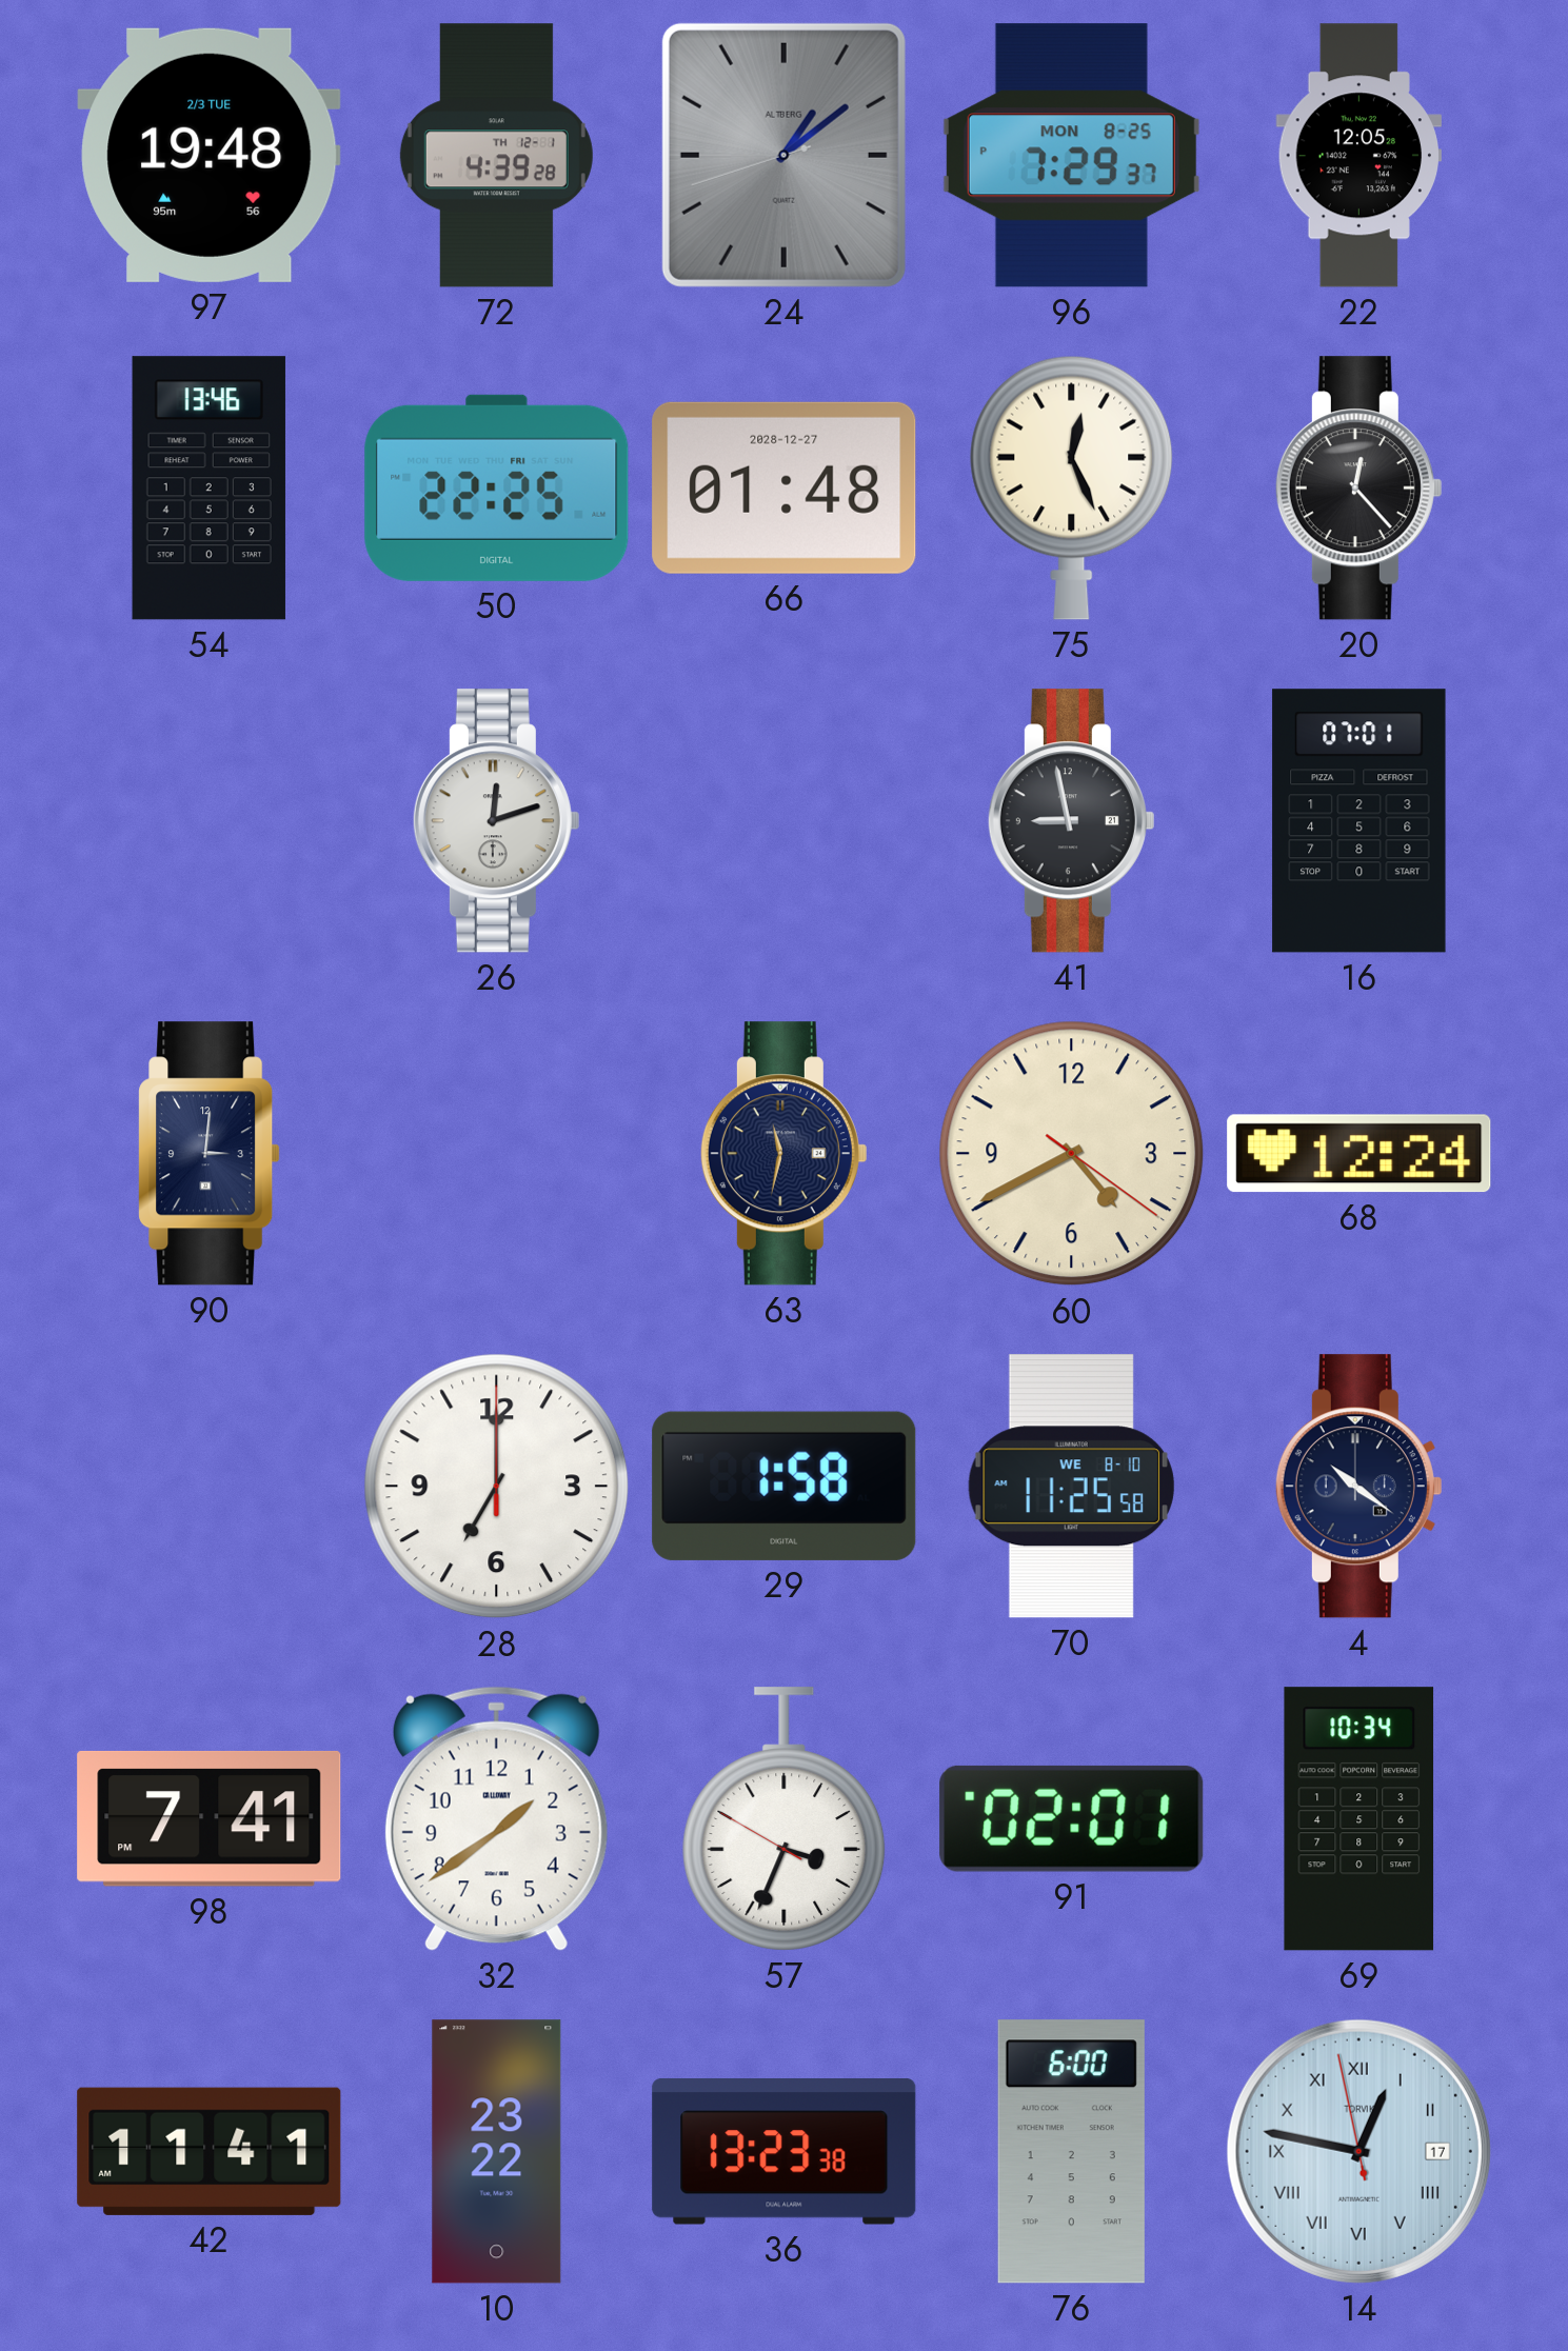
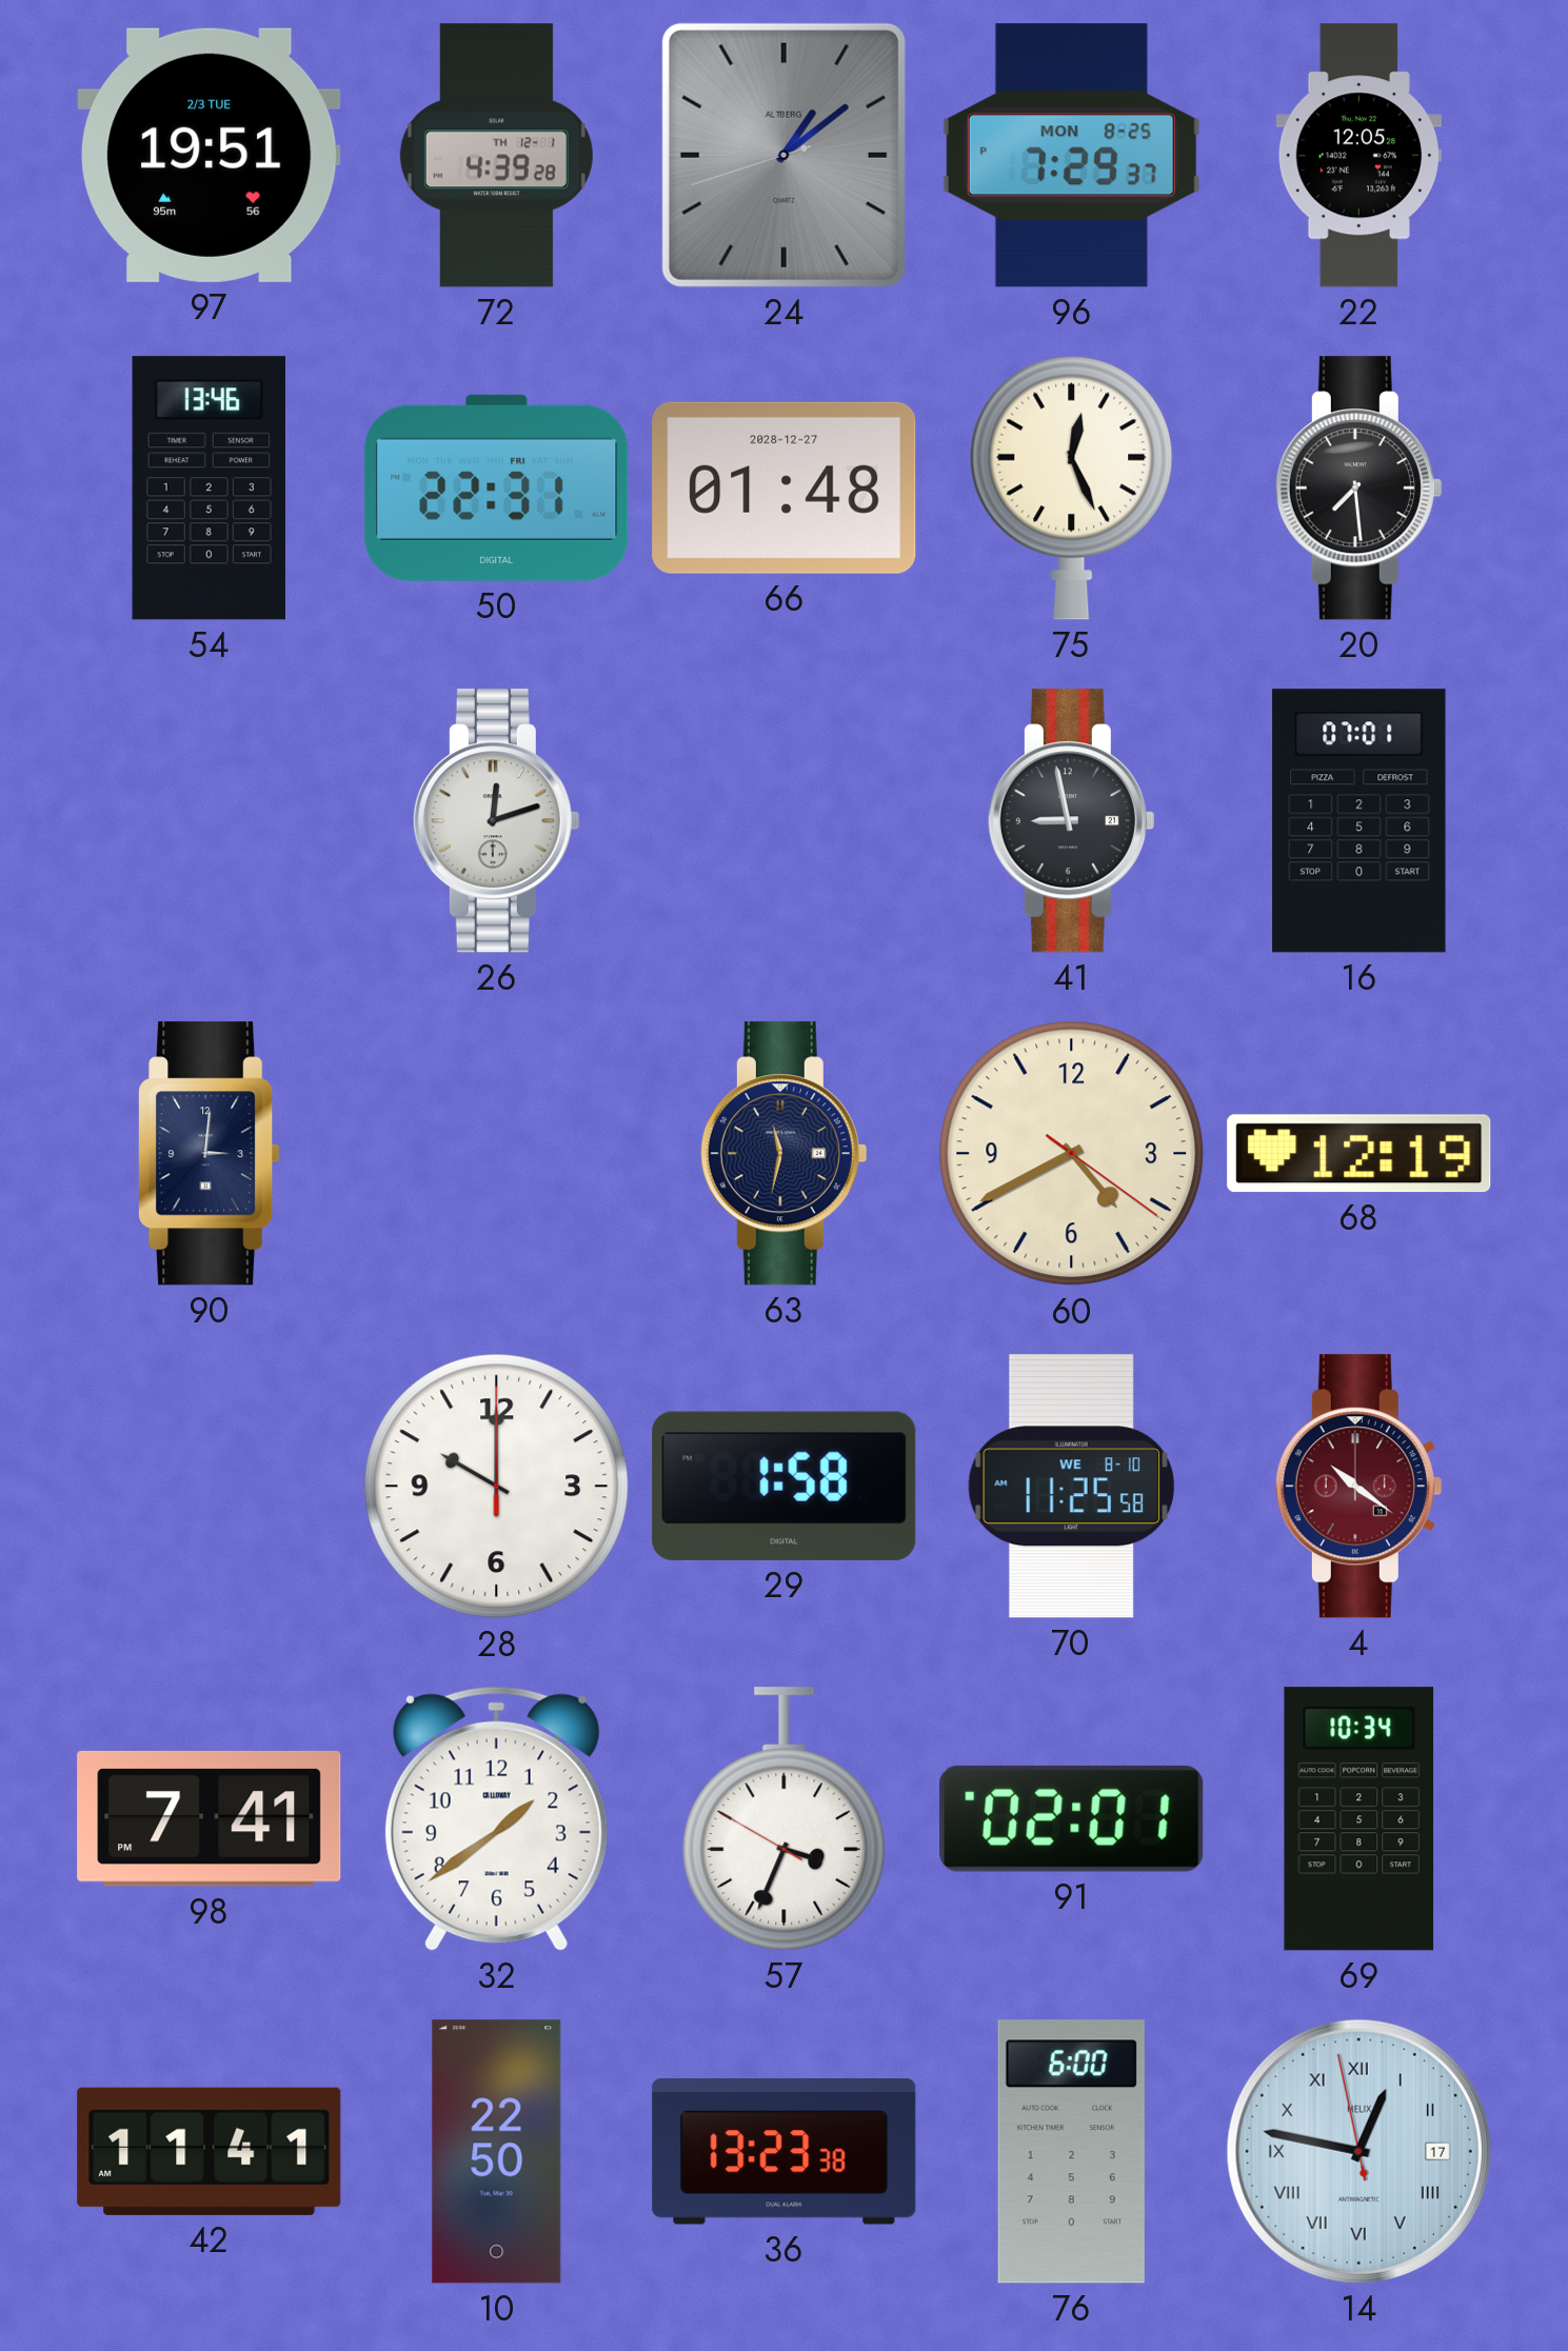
97: 19:48 -> 19:51 (210, 155)
50: 22:25 -> 22:31 (497, 487)
20: 12:23 -> 7:29 (1358, 489)
68: 12:24 -> 12:19 (1359, 1154)
28: 7:00 -> 10:00 (497, 1487)
4 dial: navy -> burgundy (1358, 1487)
10: 23:22 -> 22:50 (497, 2152)
14 brand: TORVIK -> HELIX (1358, 2151)
